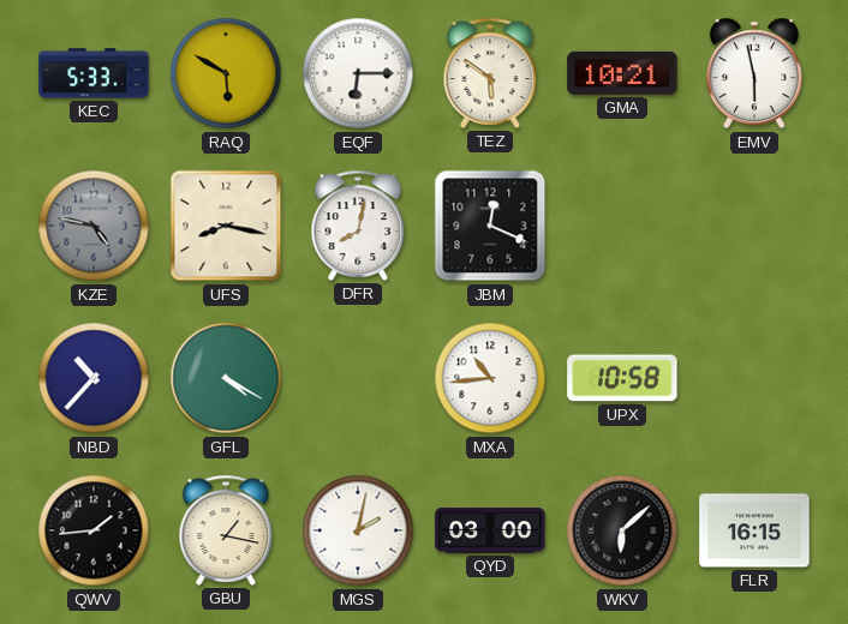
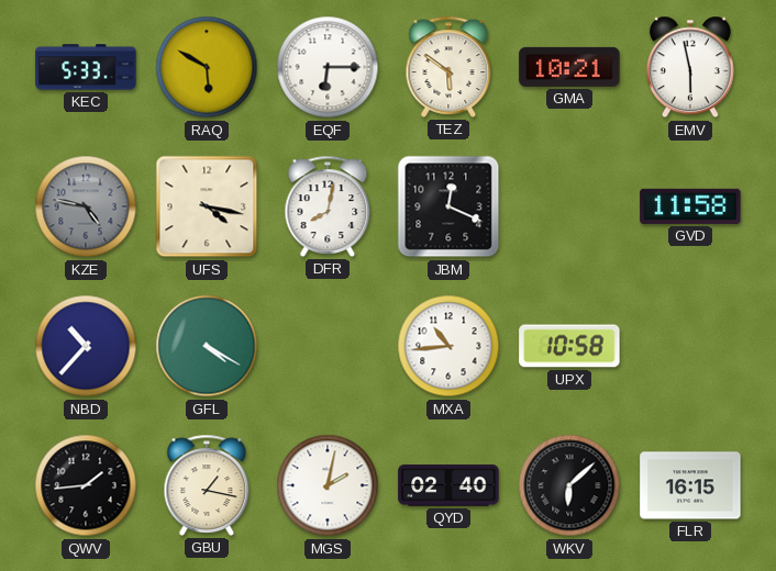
UFS: 8:17 -> 4:17 (207, 206)
GVD: none -> 11:58 (690, 206)
QYD: 03:00 -> 02:40 (448, 485)
